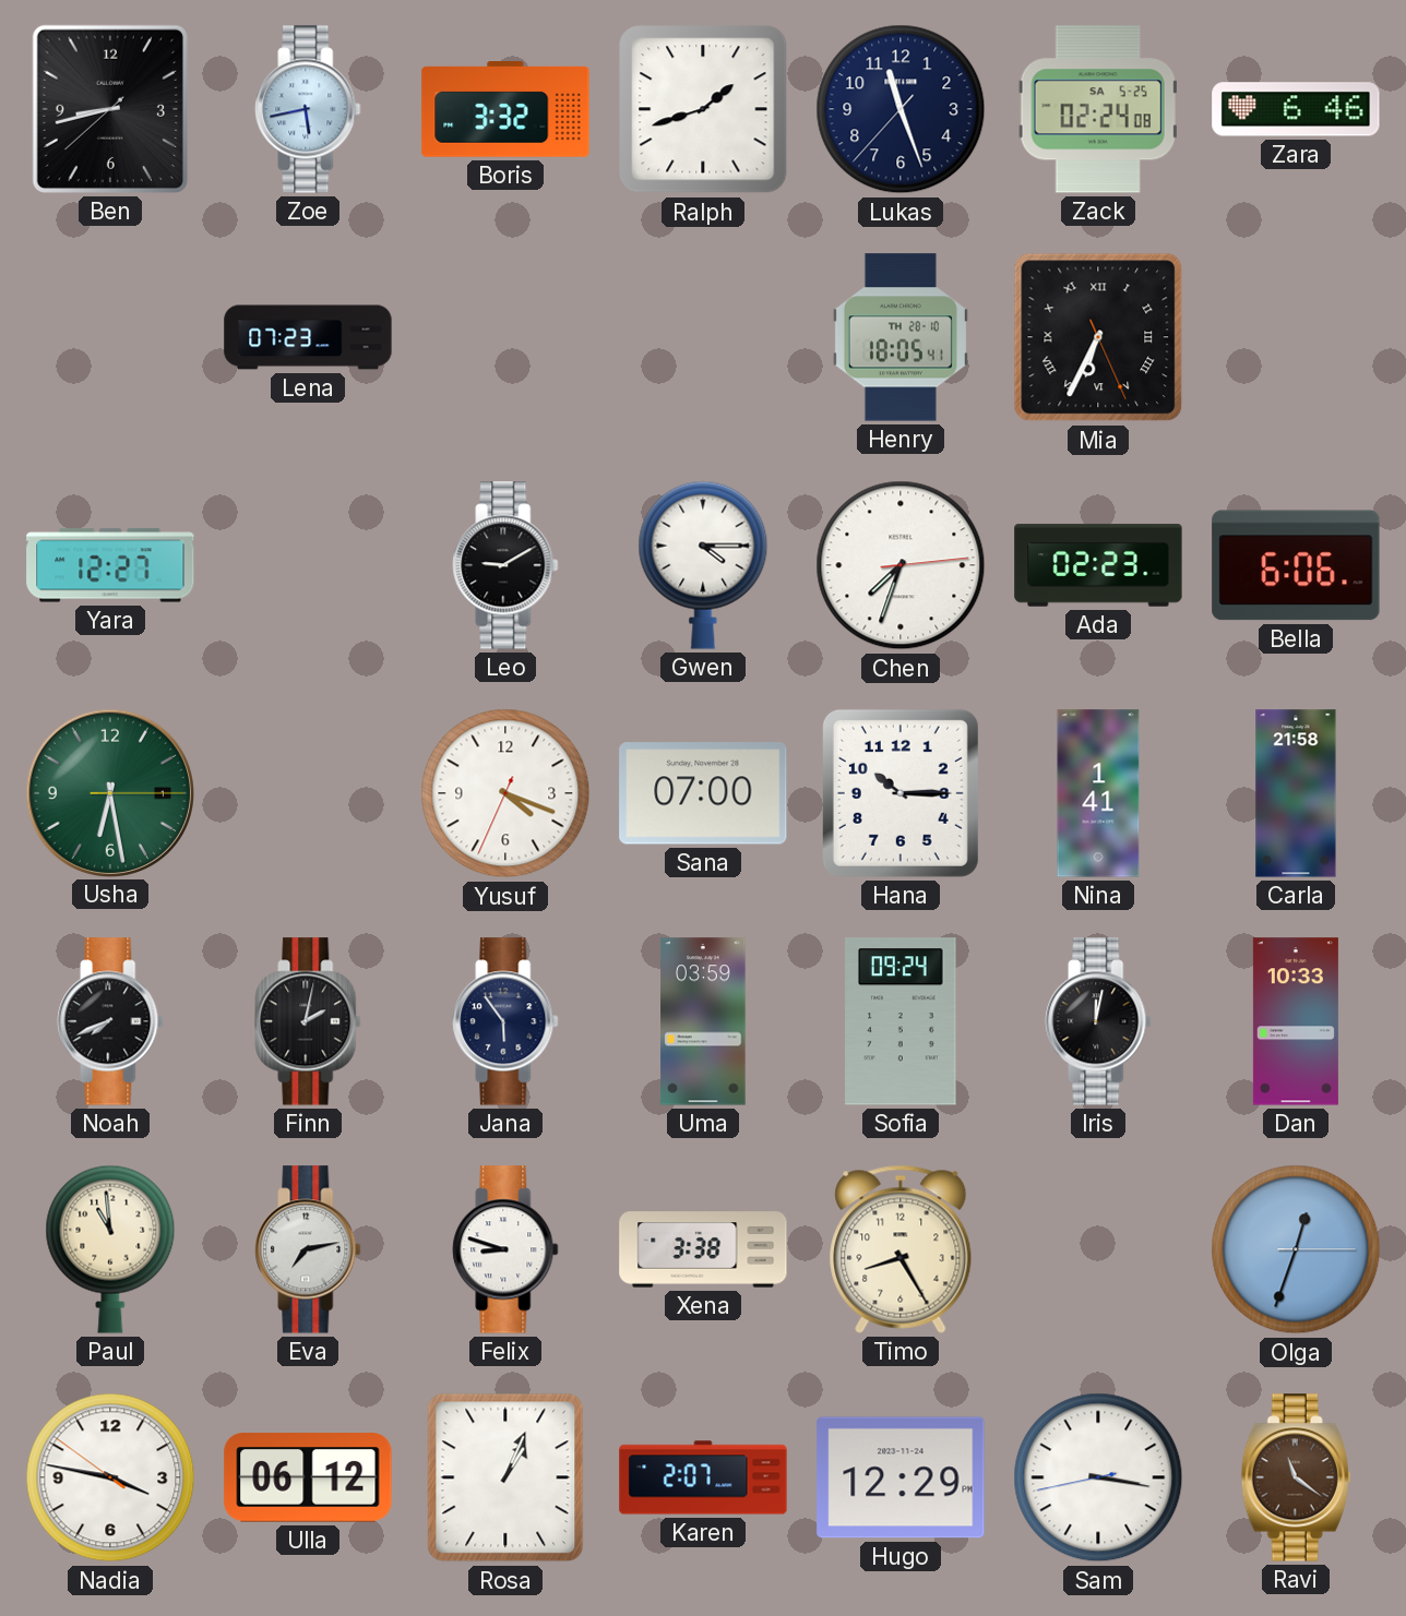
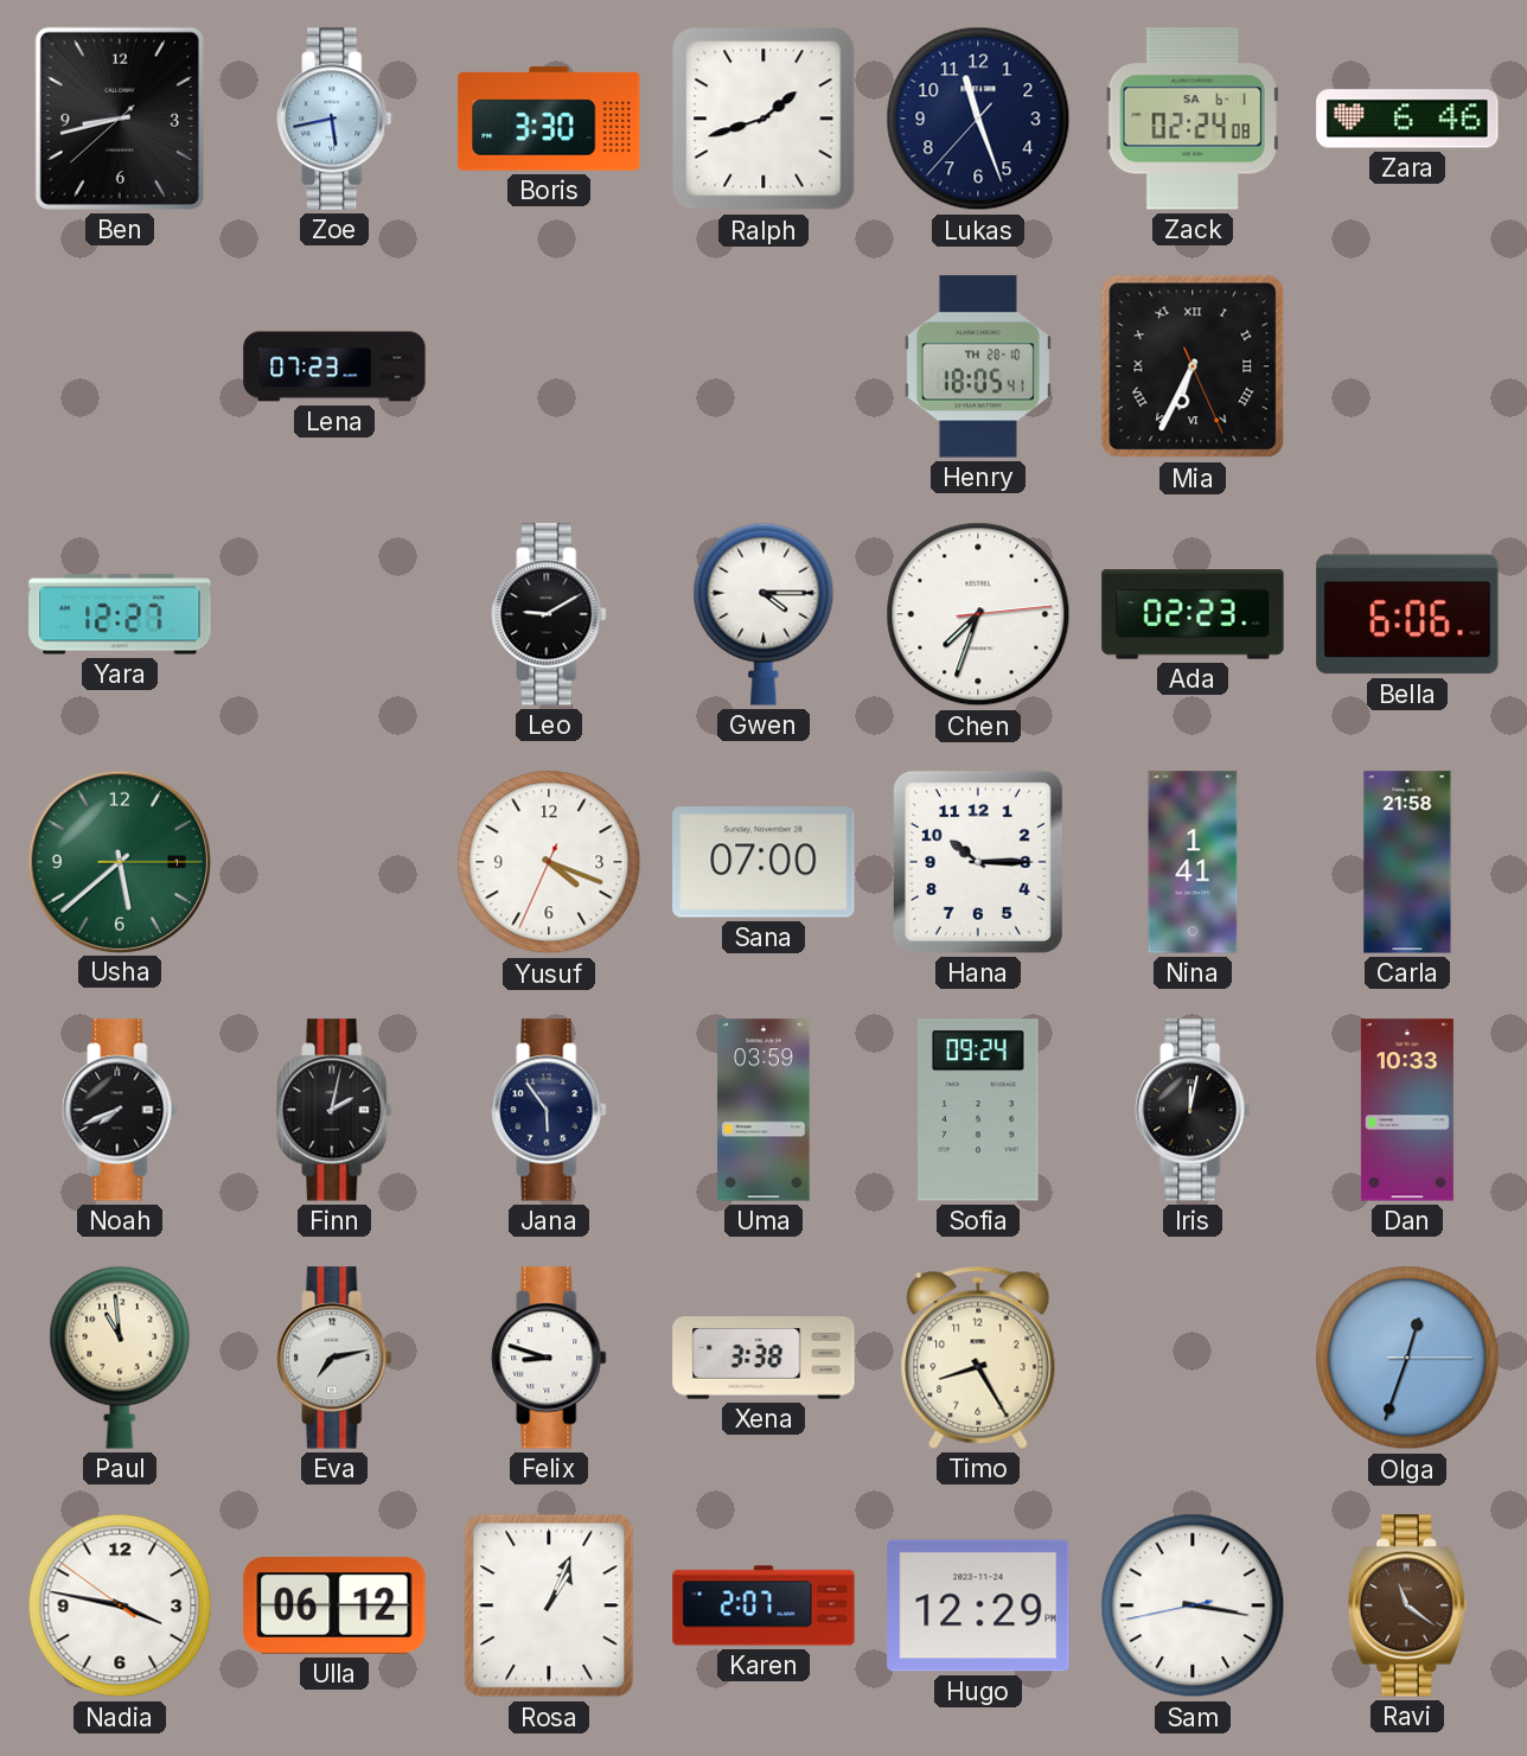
Boris: 3:32 -> 3:30 (549, 120)
Zack date: SA 5-25 -> SA 6-1 (1193, 119)
Usha: 6:28 -> 5:38 (119, 861)
